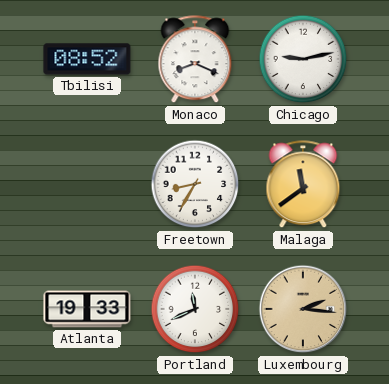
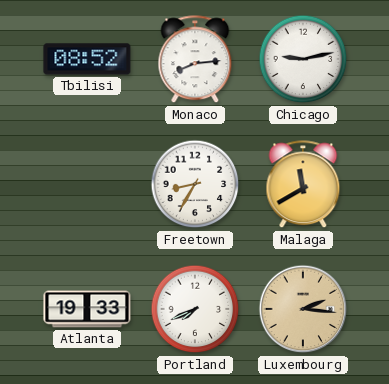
Monaco: 8:19 -> 8:14 (195, 60)
Malaga: 11:39 -> 11:40 (303, 185)
Portland: 11:41 -> 7:41 (195, 309)
